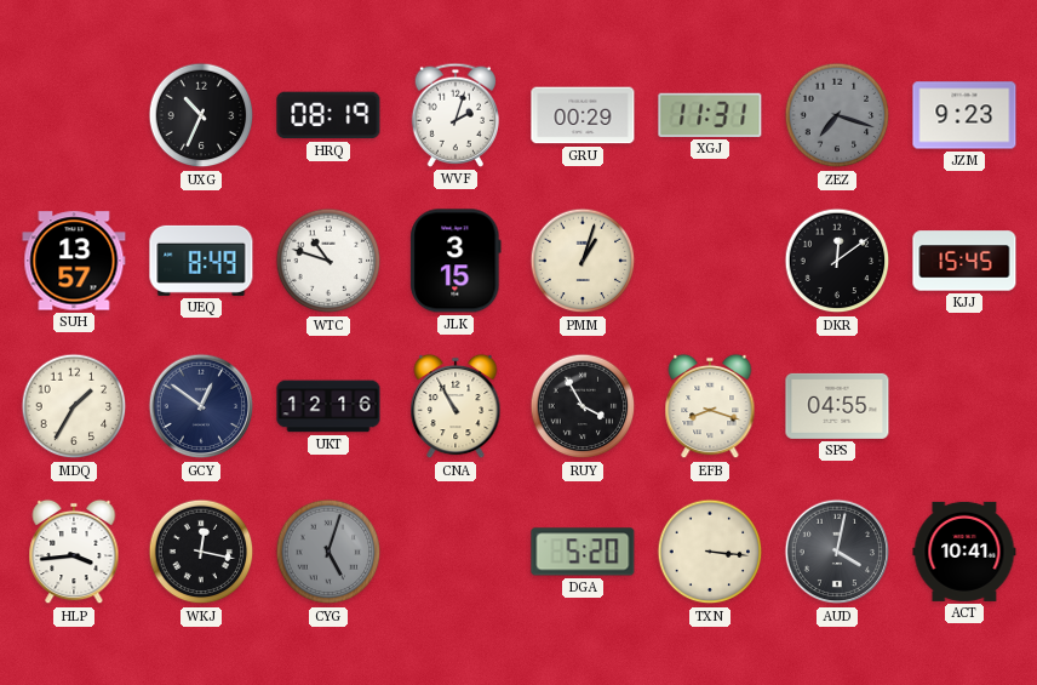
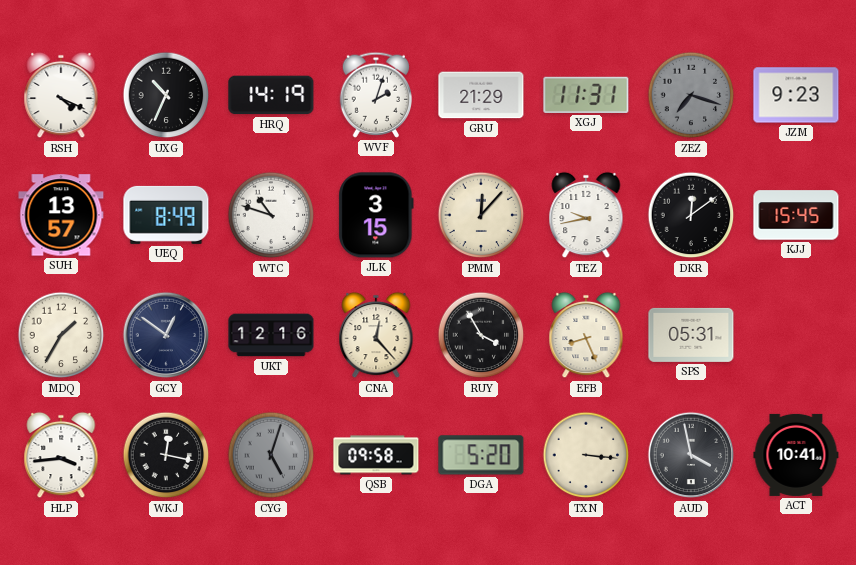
RSH: none -> 4:19 (61, 95)
HRQ: 08:19 -> 14:19 (271, 95)
GRU: 00:29 -> 21:29 (481, 95)
PMM: 1:03 -> 12:07 (481, 215)
TEZ: none -> 9:43 (586, 215)
CNA: 10:55 -> 12:23 (376, 335)
EFB: 8:18 -> 8:26 (586, 335)
SPS: 04:55 -> 05:31 (691, 335)
QSB: none -> 09:58 (376, 455)
AUD: 4:02 -> 3:58 (691, 455)
